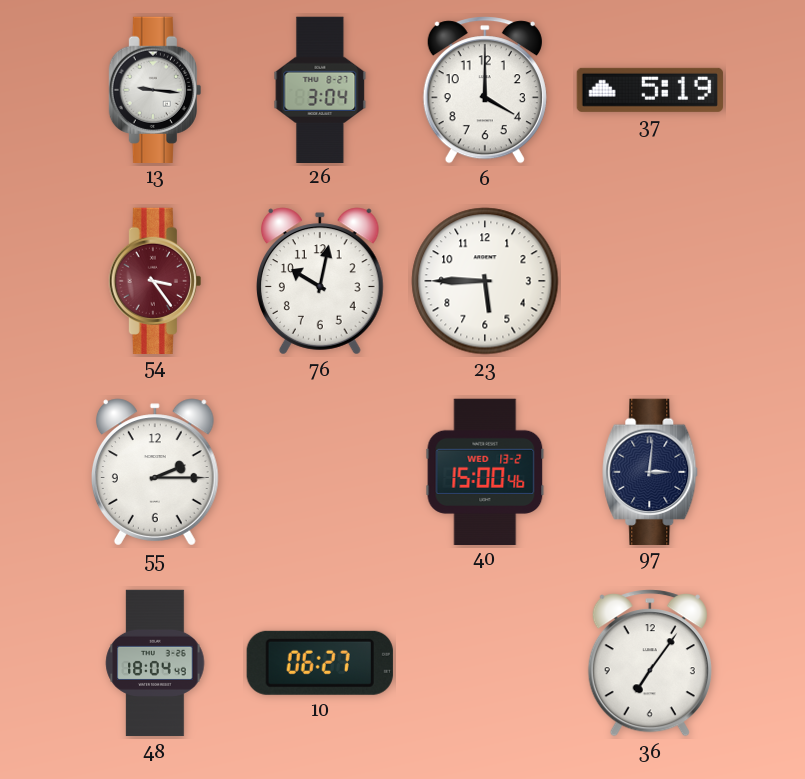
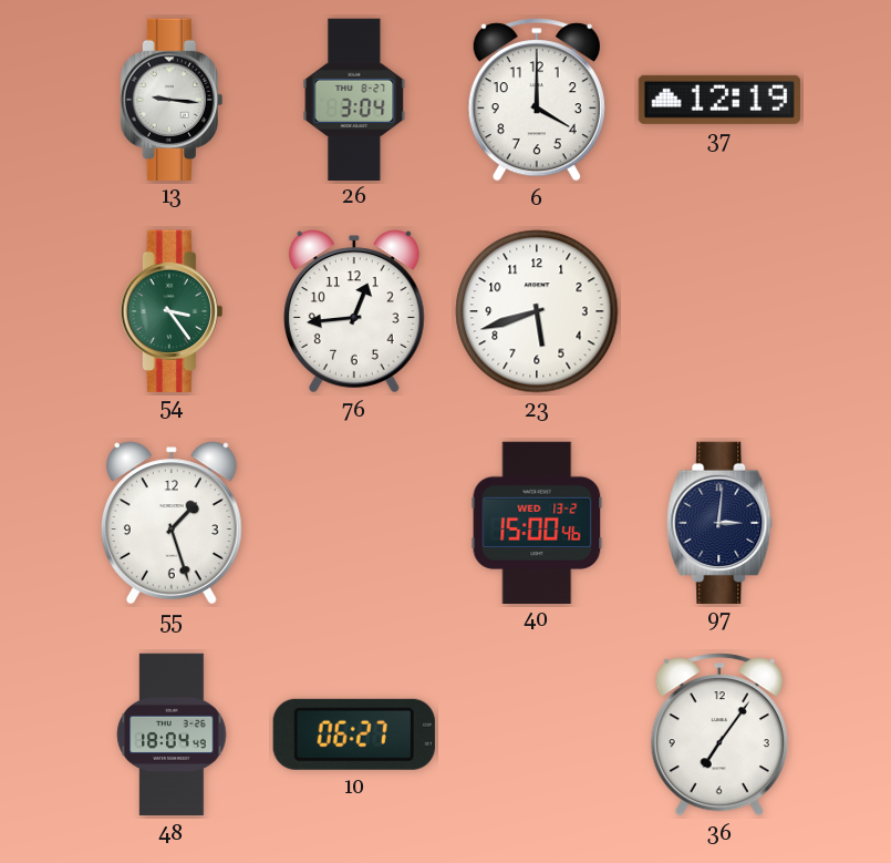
37: 5:19 -> 12:19 (718, 100)
54 dial: burgundy -> green (172, 310)
76: 10:02 -> 12:44 (354, 311)
23: 5:45 -> 5:42 (537, 311)
55: 2:15 -> 1:27 (172, 523)
